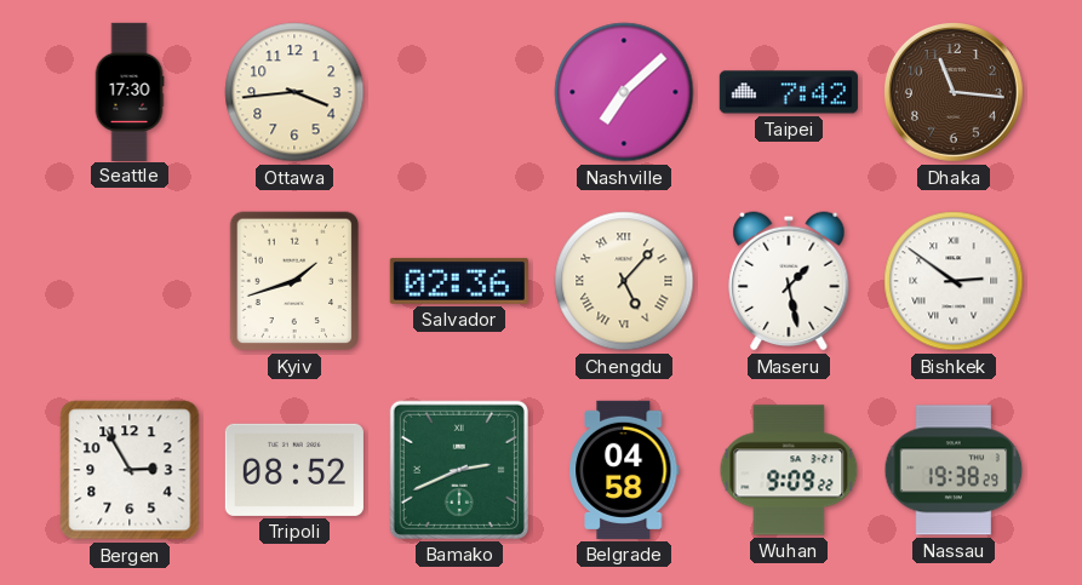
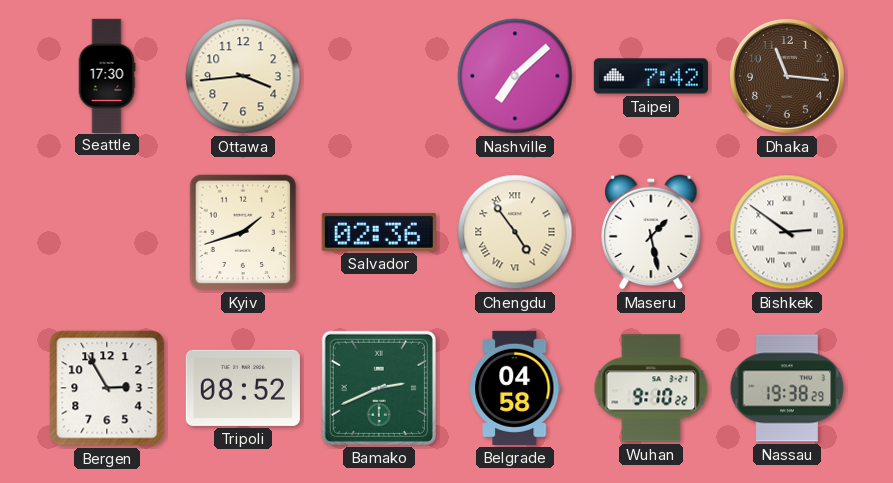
Chengdu: 5:07 -> 4:54 (515, 232)
Wuhan: 9:09 -> 9:10 (651, 388)
